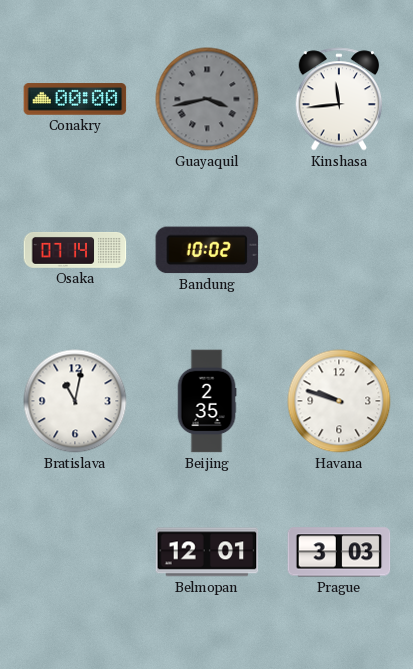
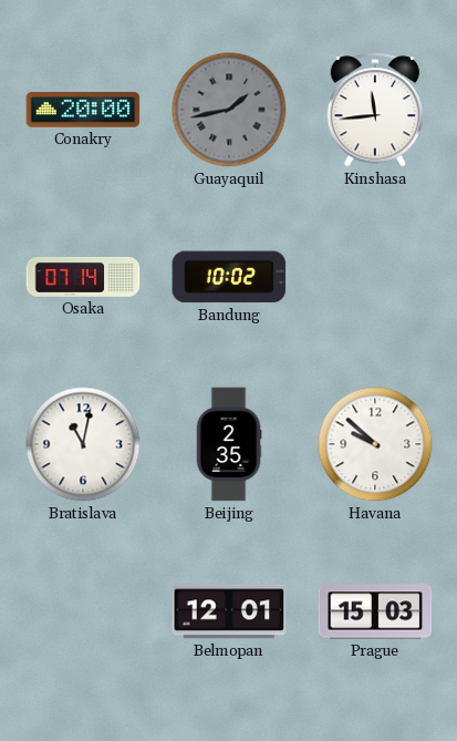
Conakry: 00:00 -> 20:00 (83, 110)
Guayaquil: 3:43 -> 1:43 (229, 110)
Havana: 9:48 -> 9:52 (375, 444)
Prague: 3:03 -> 15:03 (375, 611)
